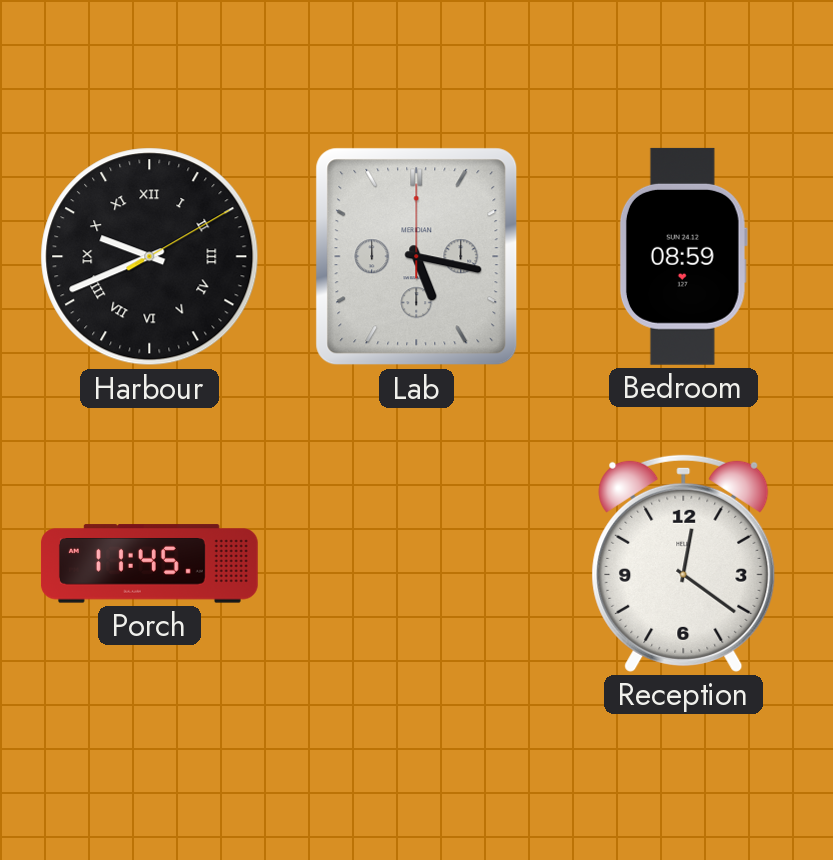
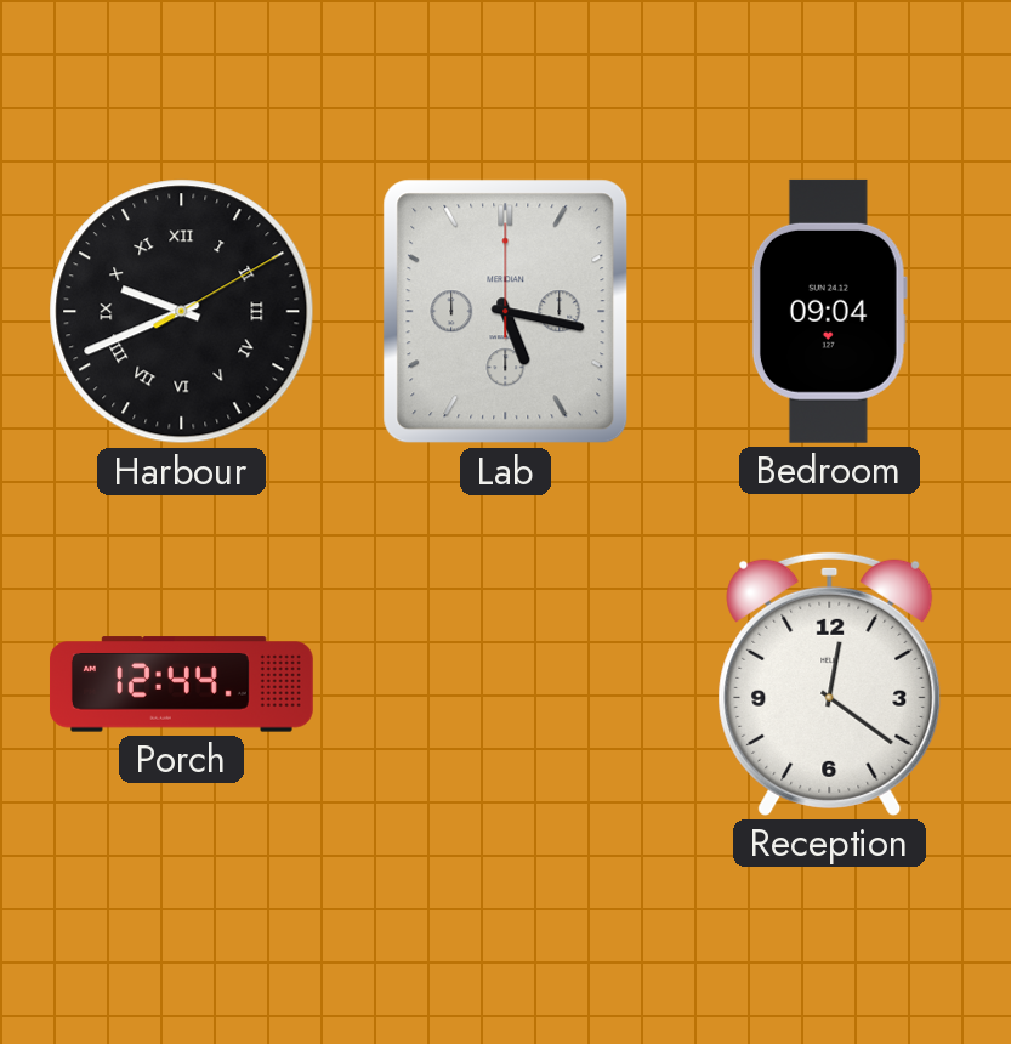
Bedroom: 08:59 -> 09:04 (829, 311)
Porch: 11:45 -> 12:44 (181, 685)
